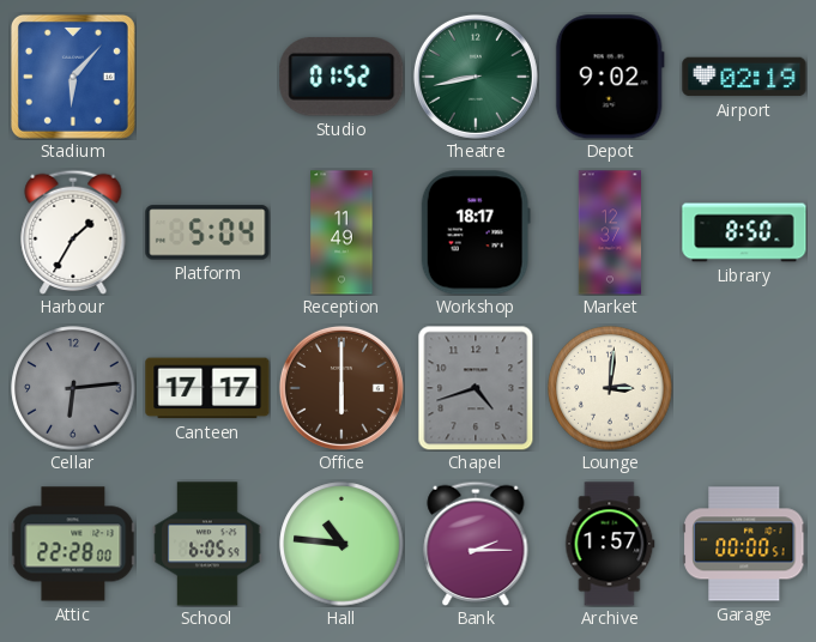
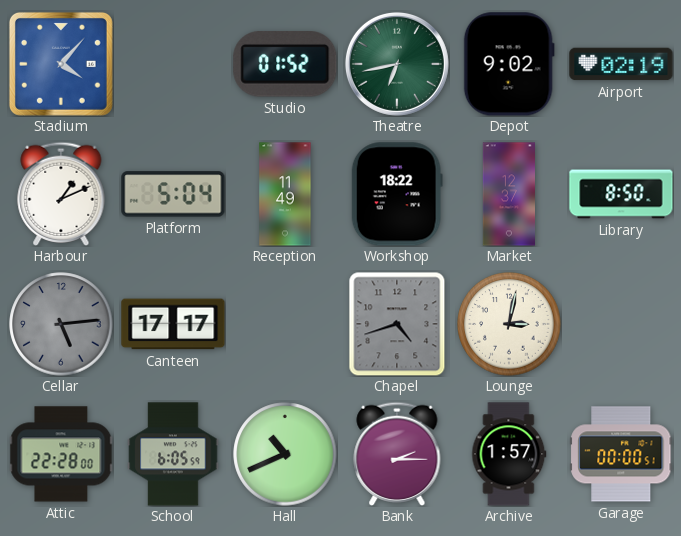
Stadium: 6:07 -> 4:07 (61, 64)
Theatre: 8:43 -> 6:43 (397, 64)
Harbour: 1:35 -> 1:11 (61, 194)
Workshop: 18:17 -> 18:22 (397, 194)
Cellar: 6:14 -> 5:14 (61, 324)
Office: 6:00 -> none (341, 388)
Lounge: 3:01 -> 3:02 (509, 324)
Hall: 10:46 -> 10:41 (285, 454)
